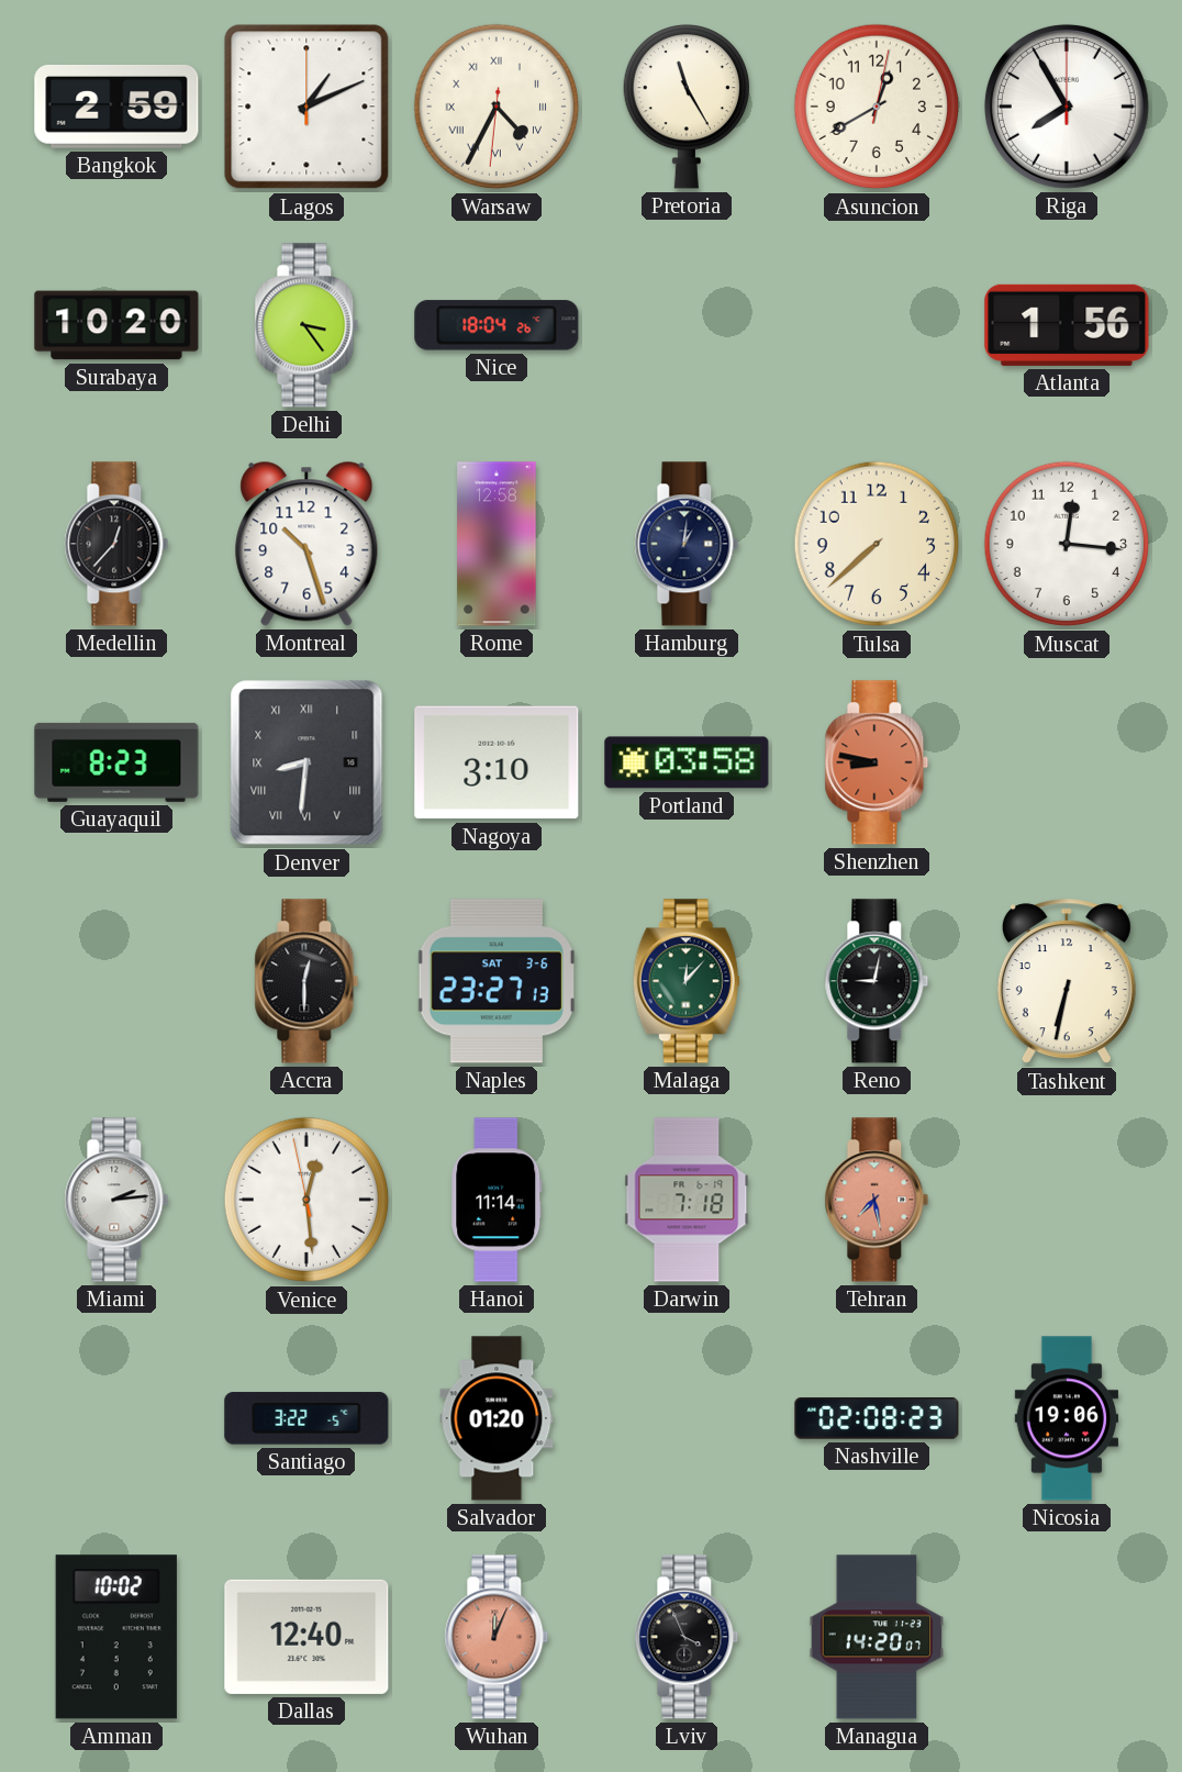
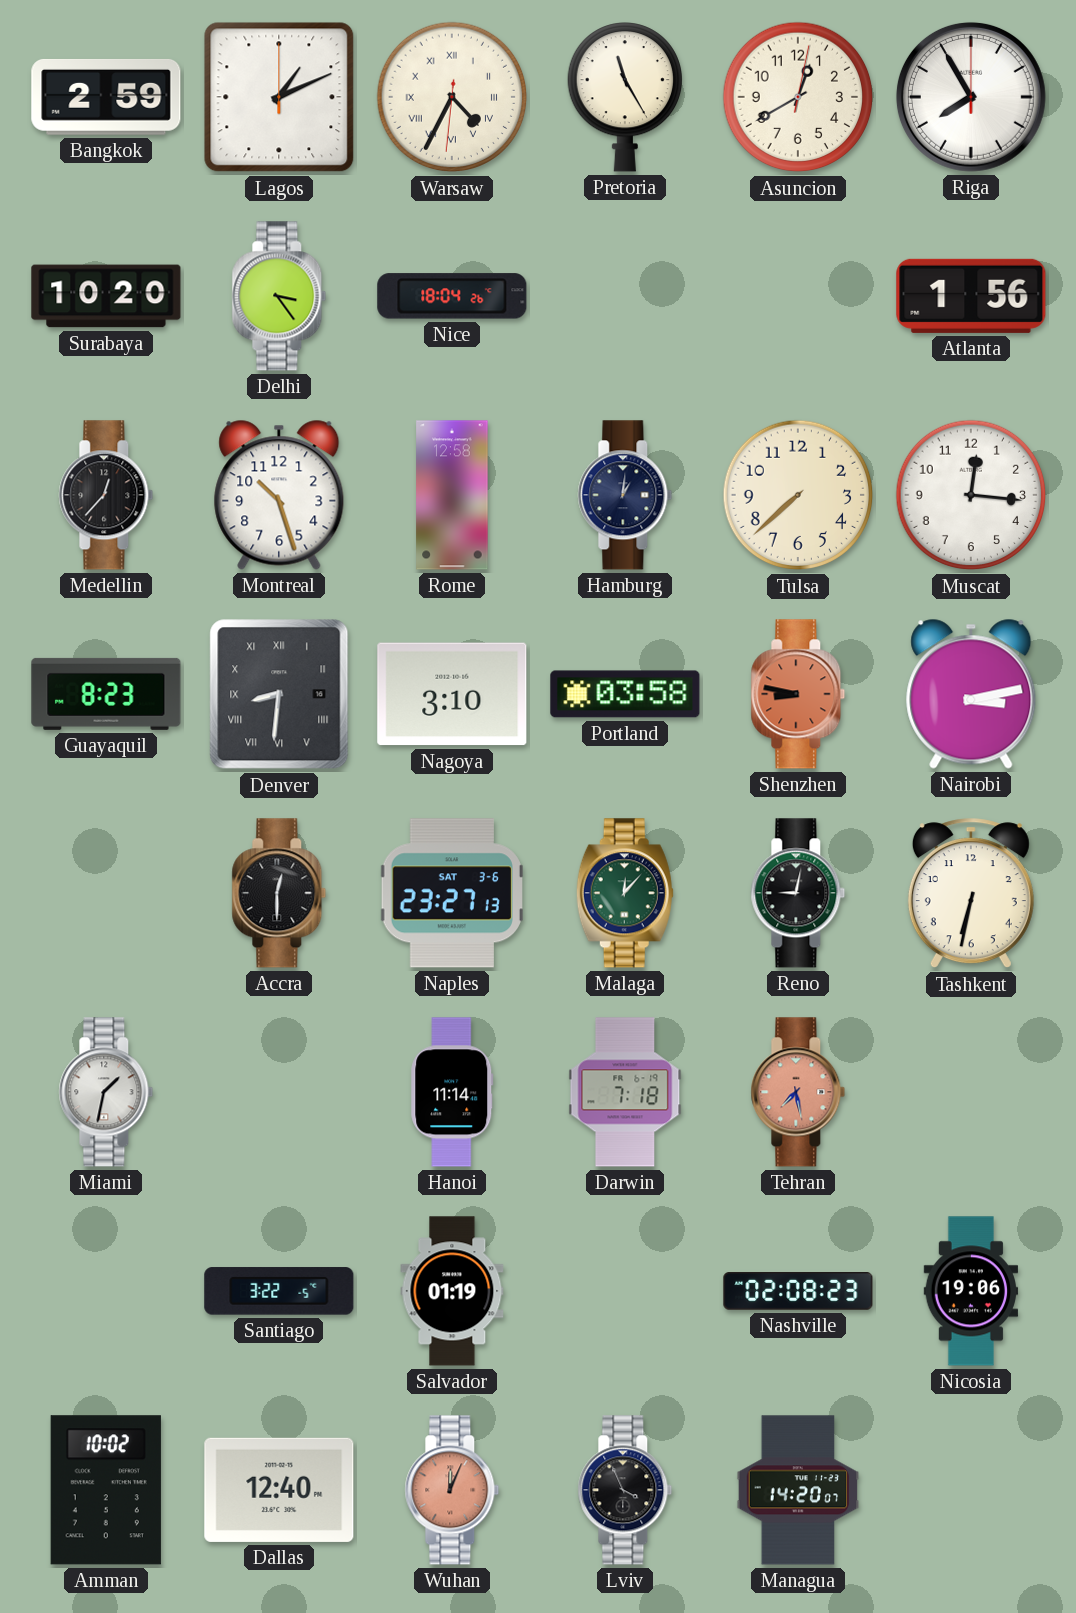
Nairobi: none -> 3:13 (971, 694)
Miami: 2:14 -> 1:32 (106, 1092)
Venice: 12:28 -> none (306, 1200)
Salvador: 01:20 -> 01:19 (452, 1291)
